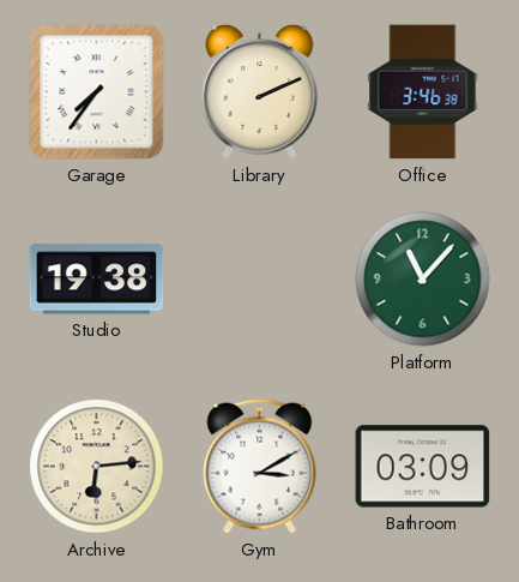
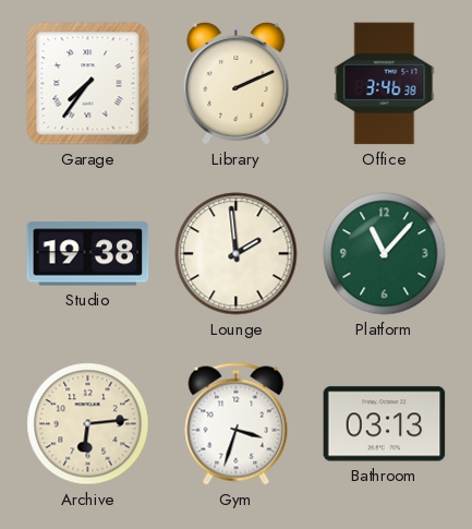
Lounge: none -> 1:59 (237, 254)
Gym: 3:10 -> 3:33 (237, 424)
Bathroom: 03:09 -> 03:13 (385, 424)
